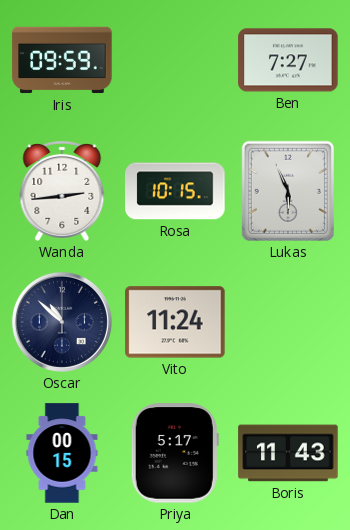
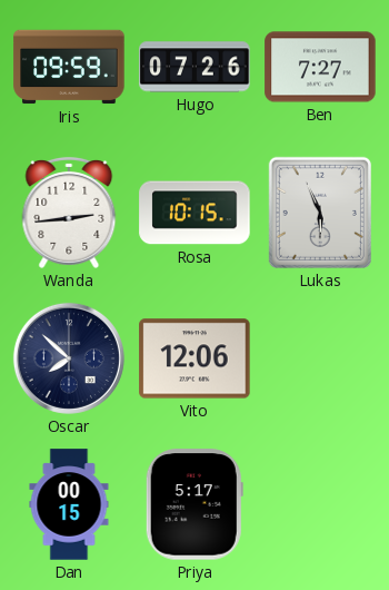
Hugo: none -> 07:26 (194, 67)
Oscar: 10:52 -> 7:52 (69, 358)
Vito: 11:24 -> 12:06 (194, 358)
Boris: 11:43 -> none (288, 453)
